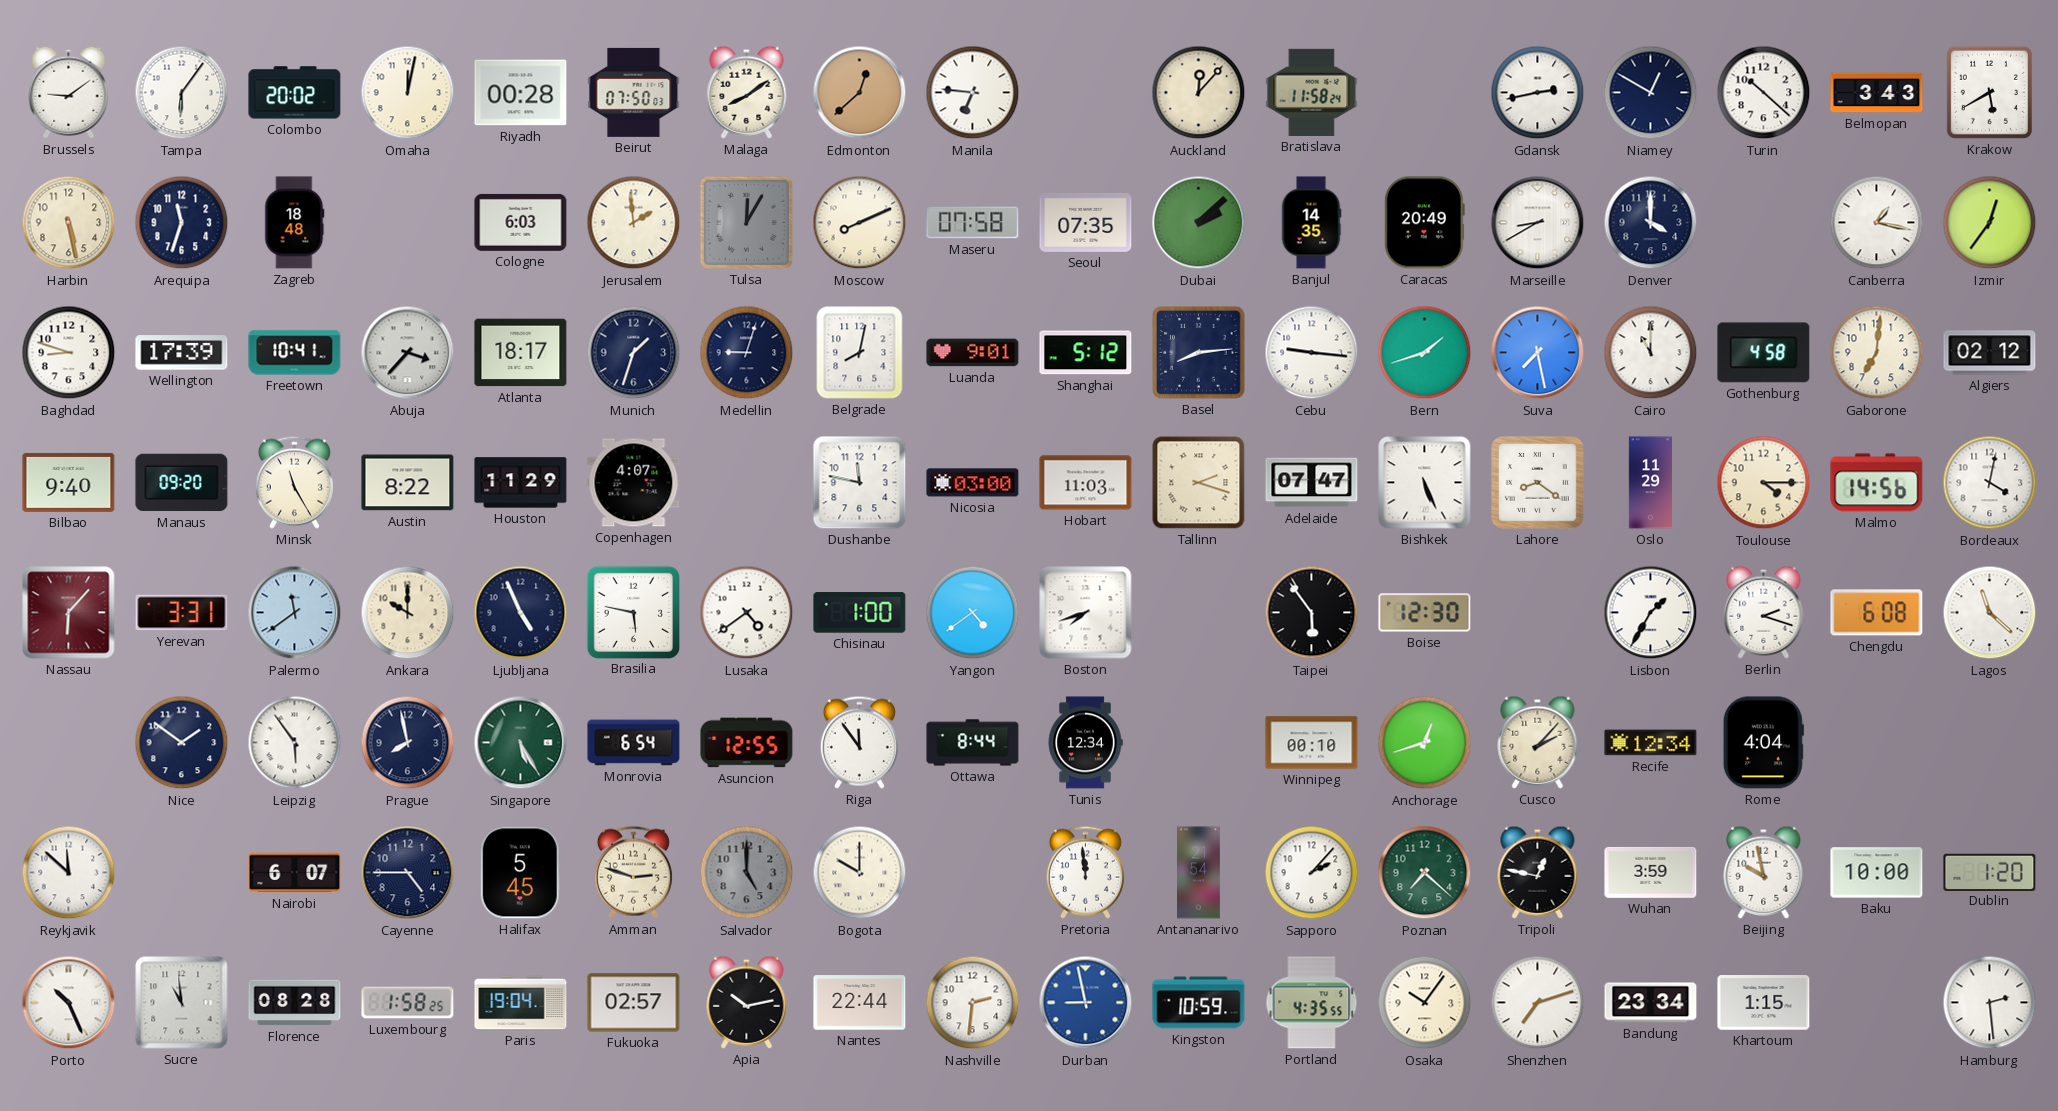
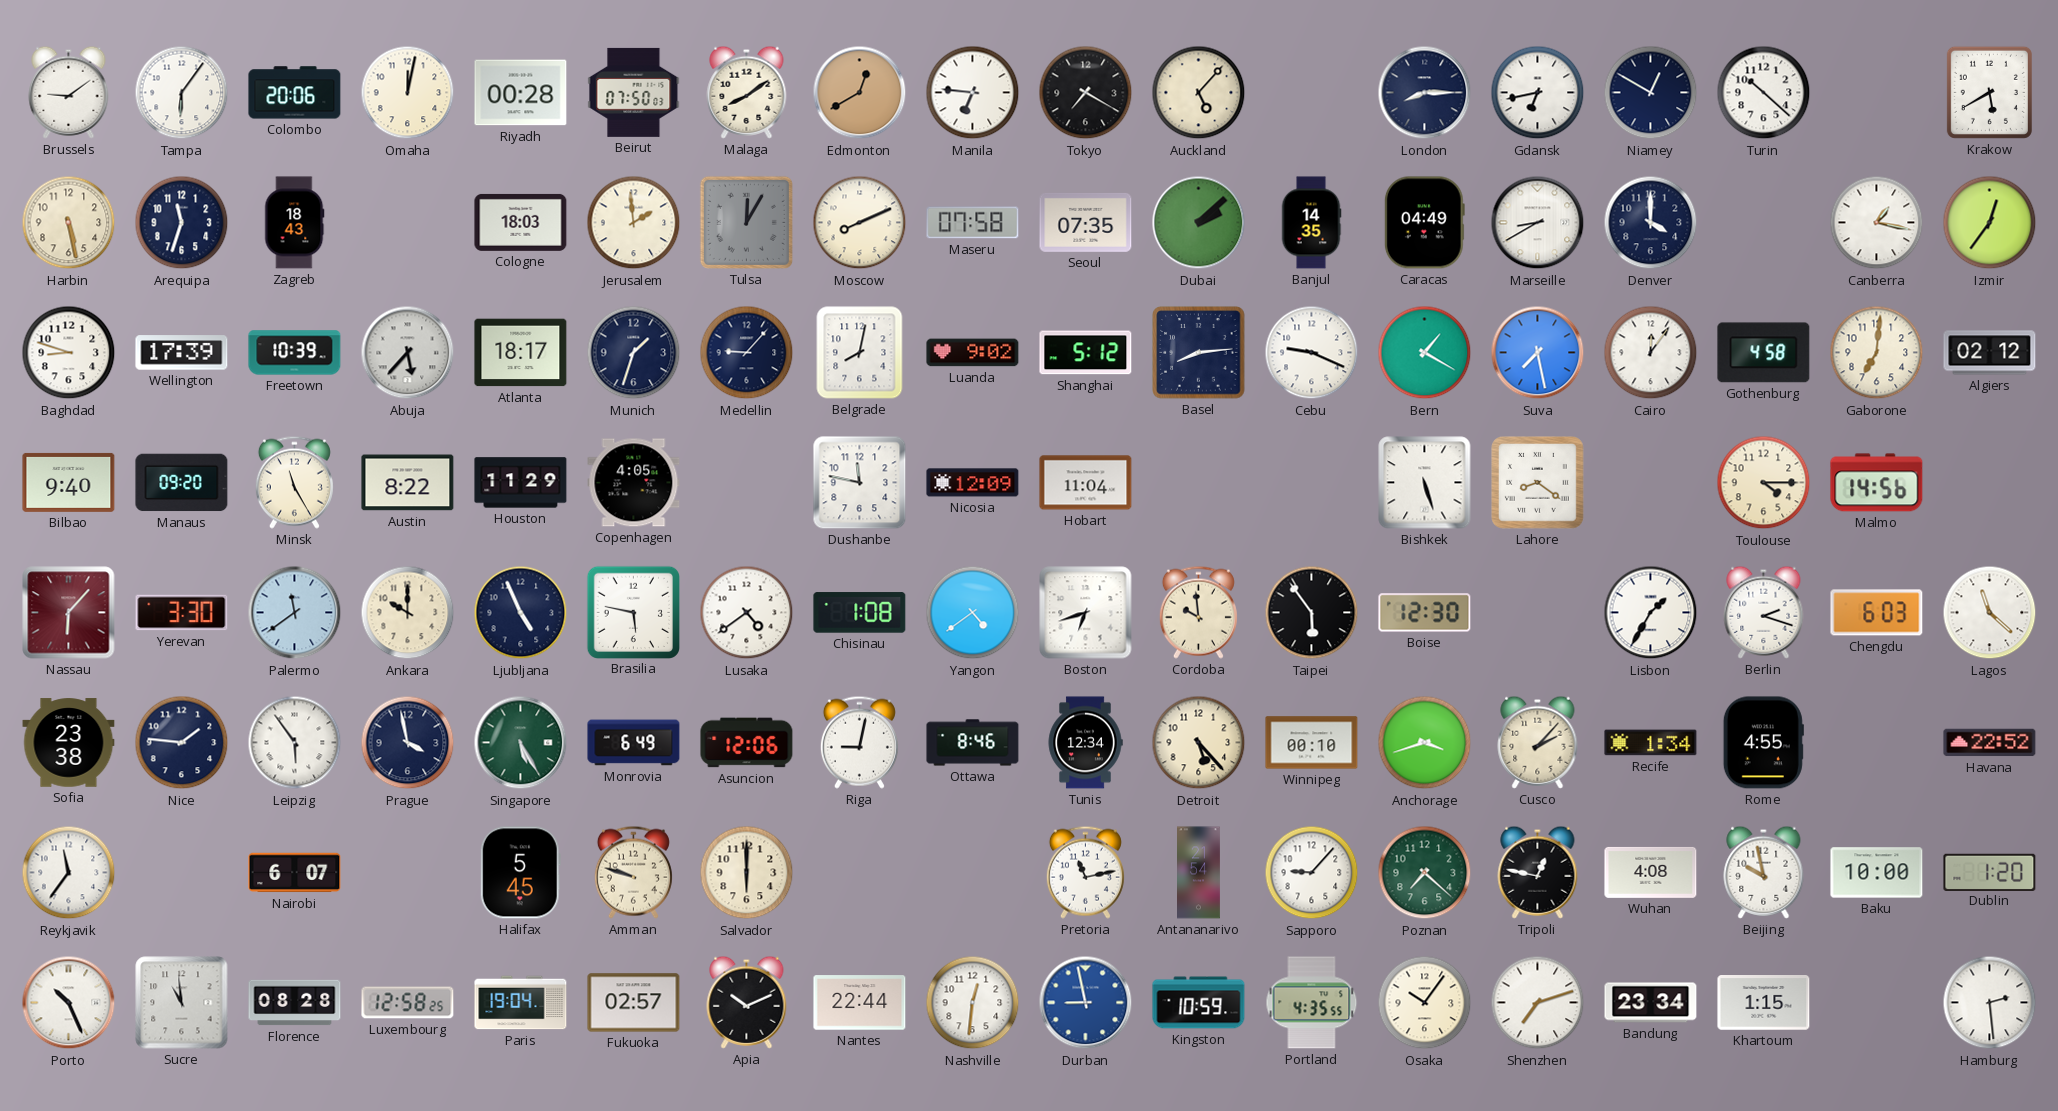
Colombo: 20:02 -> 20:06 (295, 93)
Edmonton: 12:38 -> 12:40 (860, 93)
Tokyo: none -> 7:20 (1086, 93)
Auckland: 12:07 -> 5:07 (1199, 93)
Bratislava: 11:58 -> none (1312, 92)
London: none -> 8:15 (1425, 93)
Gdansk: 2:43 -> 6:43 (1538, 93)
Belmopan: 3:43 -> none (1877, 93)
Zagreb: 18:48 -> 18:43 (295, 223)
Cologne: 6:03 -> 18:03 (521, 222)
Caracas: 20:49 -> 04:49 (1424, 223)
Freetown: 10:41 -> 10:39 (295, 353)
Abuja: 3:37 -> 5:37 (408, 353)
Medellin: 9:03 -> 9:07 (747, 353)
Luanda: 9:01 -> 9:02 (973, 353)
Cebu: 9:16 -> 9:19 (1312, 353)
Bern: 1:42 -> 1:20 (1425, 353)
Cairo: 11:00 -> 12:06 (1651, 353)
Copenhagen: 4:07 -> 4:05 (634, 483)
Nicosia: 03:00 -> 12:09 (973, 483)
Hobart: 11:03 -> 11:04 (1086, 483)
Tallinn: 2:18 -> none (1199, 483)
Adelaide: 07:47 -> none (1312, 483)
Bishkek: 5:26 -> 5:27 (1425, 483)
Oslo: 11:29 -> none (1650, 483)
Bordeaux: 4:02 -> none (1990, 483)
Yerevan: 3:31 -> 3:30 (182, 613)
Chisinau: 1:00 -> 1:08 (860, 613)
Boston: 7:42 -> 6:42 (1086, 613)
Cordoba: none -> 9:59 (1198, 612)
Chengdu: 6:08 -> 6:03 (1877, 613)
Sofia: none -> 23:38 (69, 743)
Nice: 1:51 -> 1:46 (182, 743)
Prague: 7:58 -> 3:58 (408, 743)
Monrovia: 6:54 -> 6:49 (634, 743)
Asuncion: 12:55 -> 12:06 (747, 743)
Riga: 11:54 -> 9:02 (859, 742)
Ottawa: 8:44 -> 8:46 (973, 743)
Detroit: none -> 5:23 (1199, 743)
Anchorage: 12:42 -> 3:42 (1425, 743)
Recife: 12:34 -> 1:34 (1651, 743)
Rome: 4:04 -> 4:55 (1763, 743)
Havana: none -> 22:52 (1990, 743)
Reykjavik: 11:52 -> 11:36 (69, 873)
Cayenne: 4:45 -> none (408, 873)
Amman: 2:48 -> 9:48 (633, 872)
Salvador: 5:00 -> 6:00 (747, 873)
Salvador dial: grey -> cream (747, 873)
Bogota: 10:00 -> none (860, 873)
Pretoria: 11:59 -> 11:13 (1085, 872)
Sapporo: 2:07 -> 9:07 (1312, 873)
Wuhan: 3:59 -> 4:08 (1651, 872)
Luxembourg: 1:58 -> 12:58 (408, 1003)
Apia: 10:13 -> 10:11 (747, 1002)
Nashville: 2:31 -> 12:31 (973, 1003)
